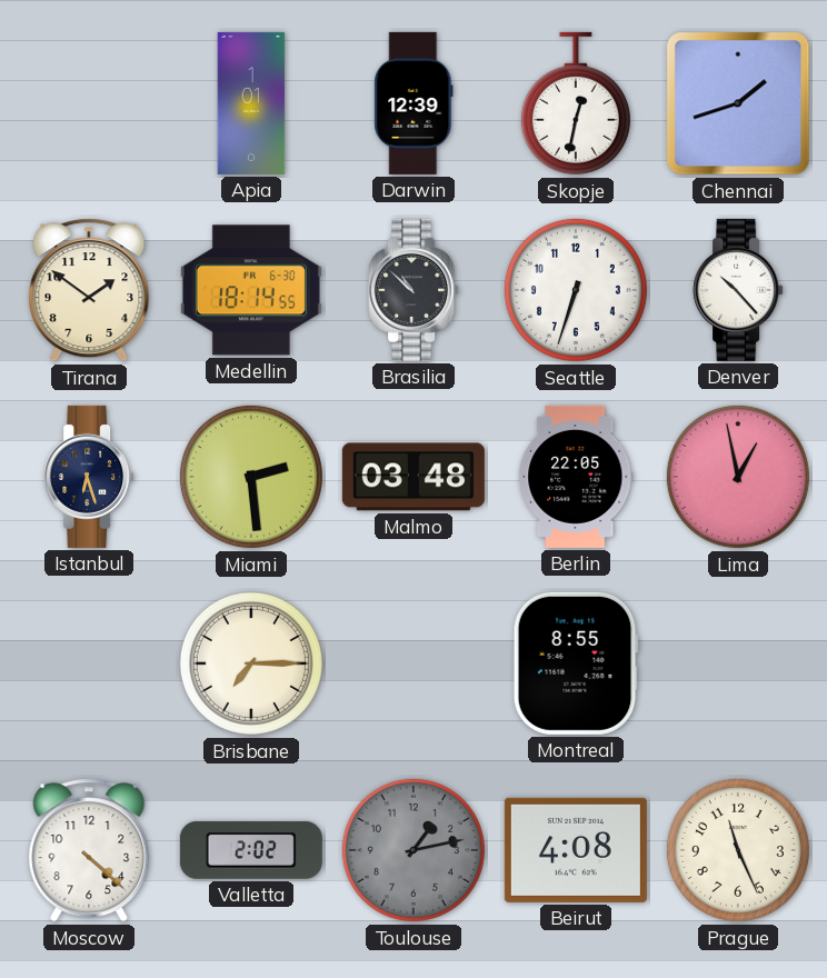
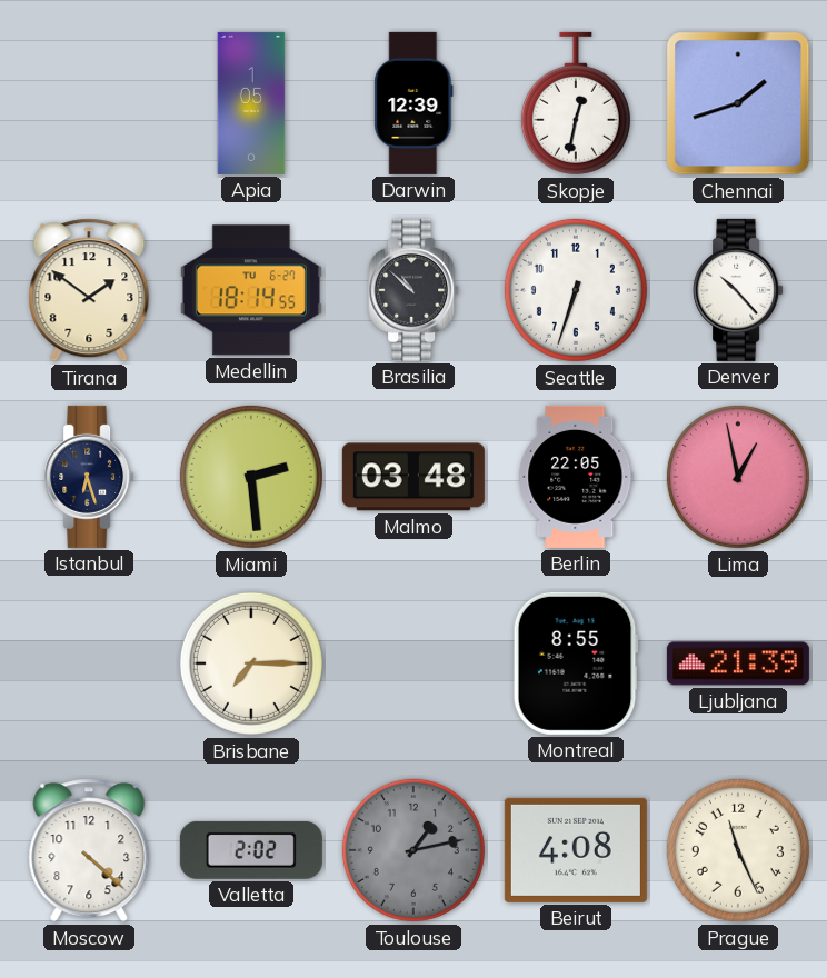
Apia: 1:01 -> 1:05 (251, 103)
Medellin date: FR 6-30 -> TU 6-27 (251, 290)
Ljubljana: none -> 21:39 (738, 663)
